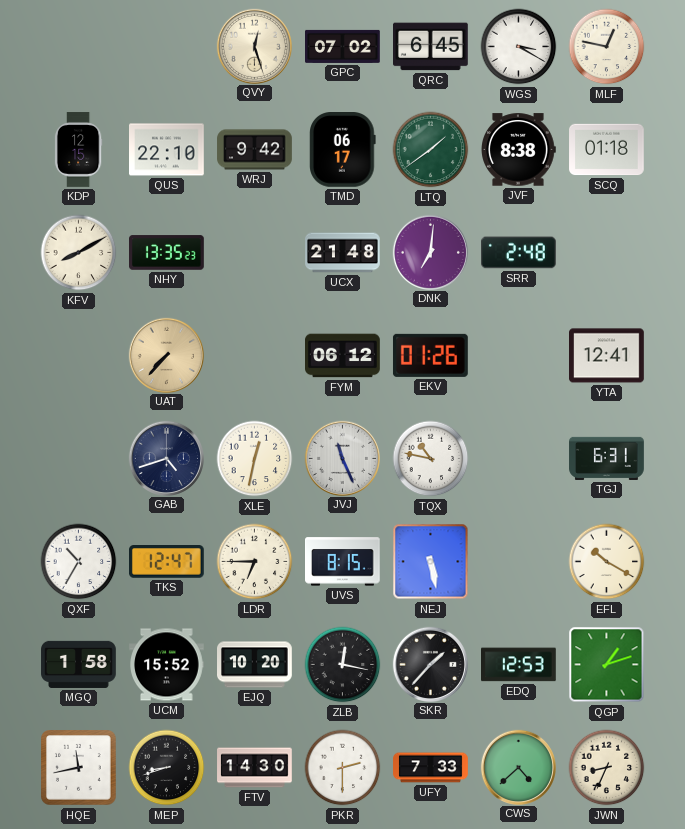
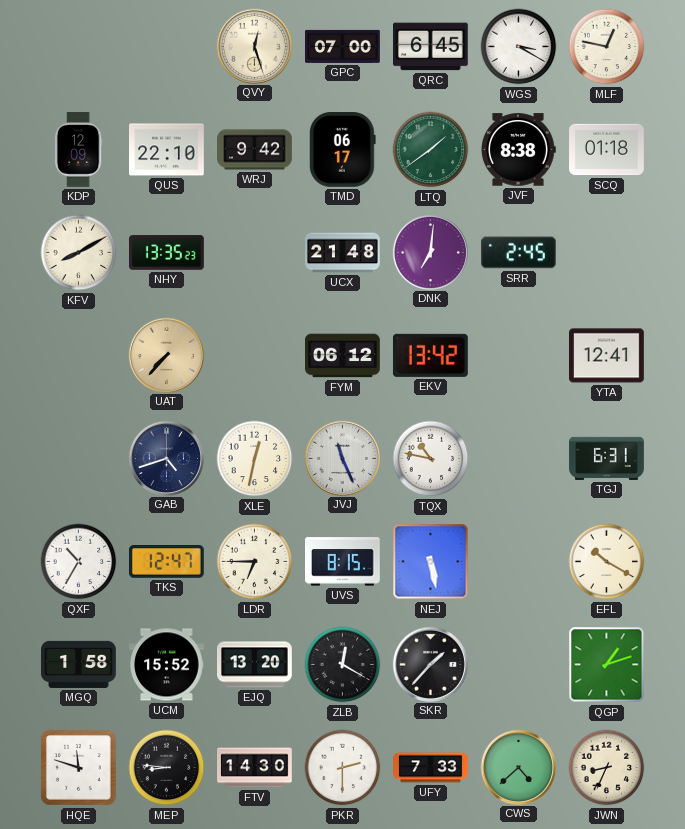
GPC: 07:02 -> 07:00 (343, 46)
KDP: 12:15 -> 12:09 (78, 150)
SRR: 2:48 -> 2:45 (519, 253)
EKV: 01:26 -> 13:42 (430, 355)
EJQ: 10:20 -> 13:20 (255, 665)
ZLB: 12:17 -> 12:20 (343, 665)
EDQ: 12:53 -> none (519, 665)
HQE: 11:43 -> 11:48 (79, 768)
MEP: 8:42 -> 8:46 (167, 768)
